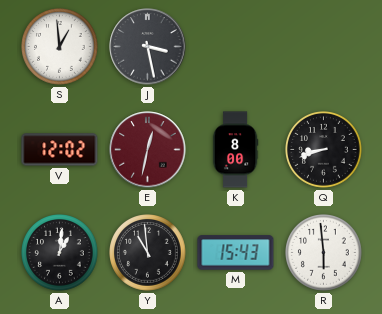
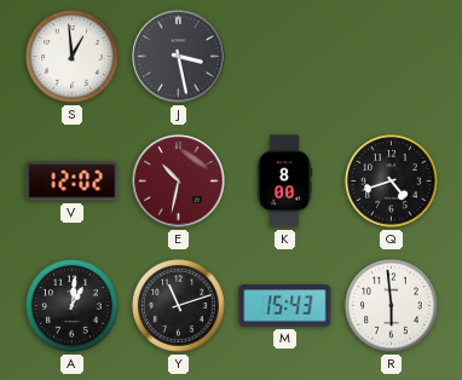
E: 12:32 -> 10:32 (179, 182)
Q: 8:42 -> 4:42 (392, 182)
Y: 10:59 -> 11:12 (179, 306)
